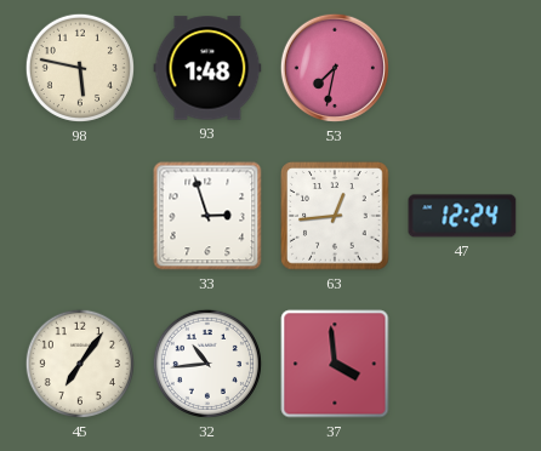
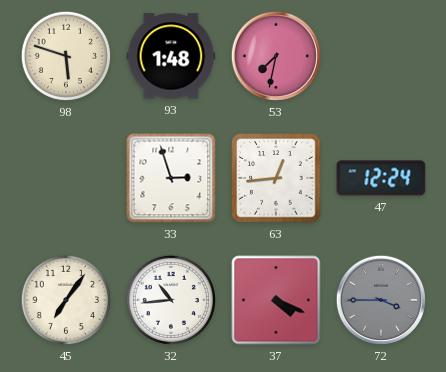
98: 5:47 -> 5:48 (66, 56)
37: 3:59 -> 4:19 (276, 300)
72: none -> 3:45 (381, 300)
